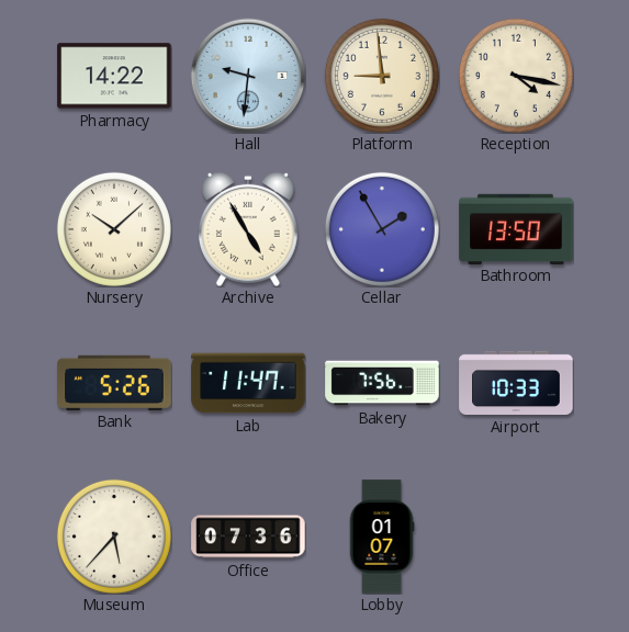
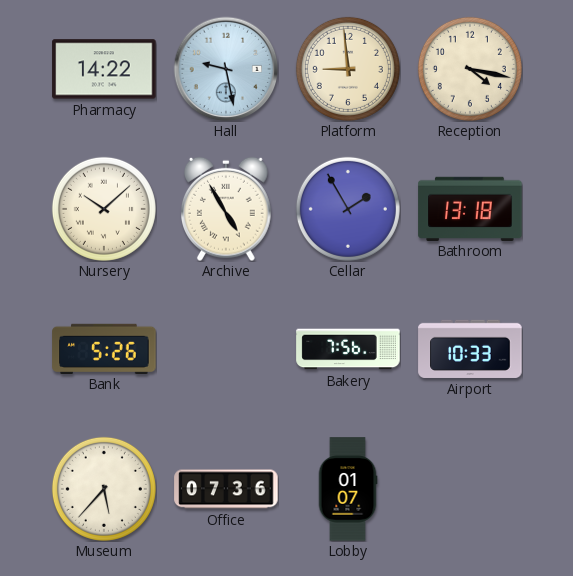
Hall: 9:31 -> 9:28 (226, 69)
Bathroom: 13:50 -> 13:18 (470, 208)
Lab: 11:47 -> none (248, 383)
